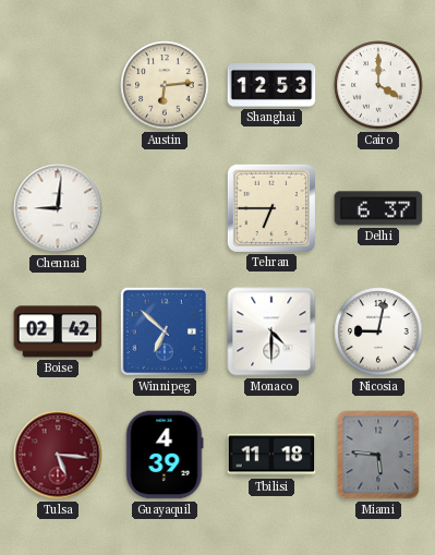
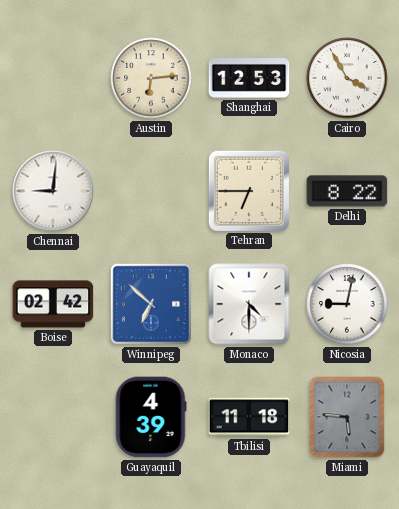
Cairo: 4:00 -> 3:55 (347, 78)
Delhi: 6:37 -> 8:22 (347, 191)
Tulsa: 5:16 -> none (58, 455)
